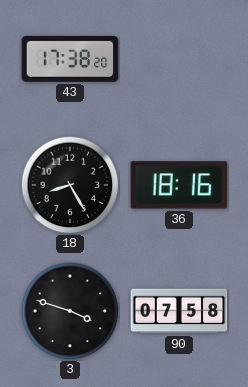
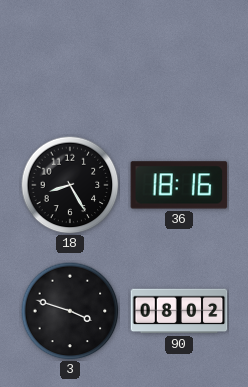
43: 17:38 -> none (70, 59)
90: 07:58 -> 08:02 (179, 311)
